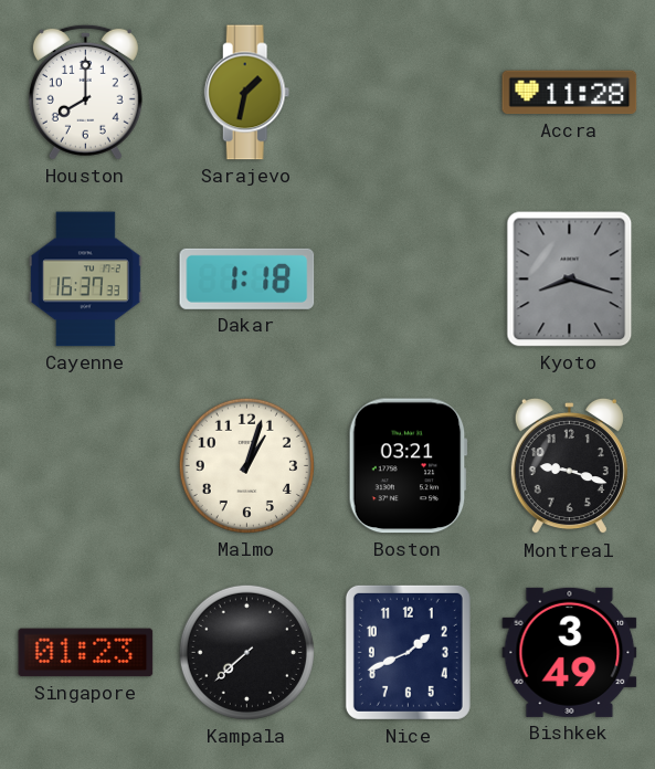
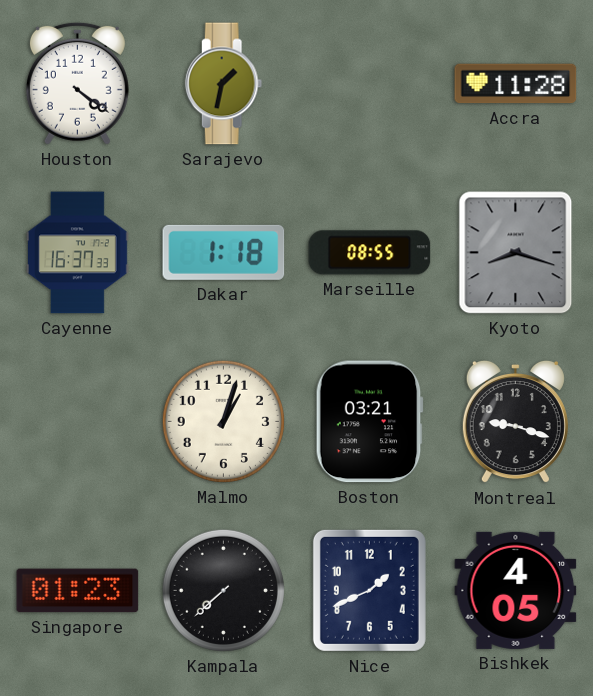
Houston: 8:00 -> 4:21 (77, 83)
Marseille: none -> 08:55 (370, 253)
Bishkek: 3:49 -> 4:05 (516, 590)
